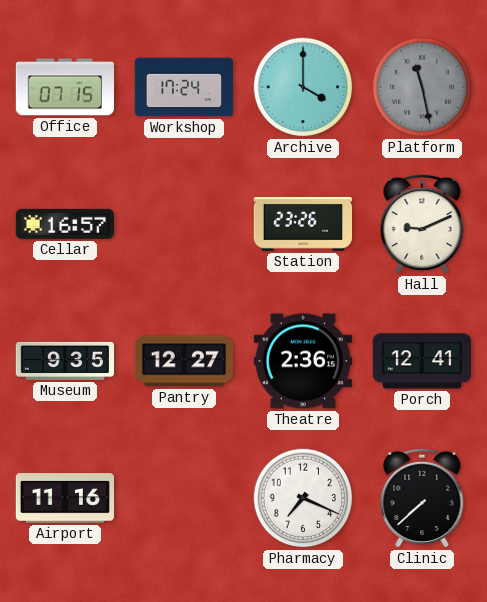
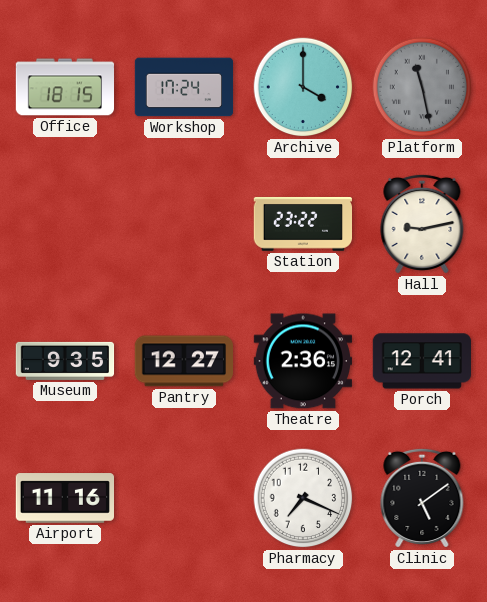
Office: 07:15 -> 18:15 (65, 87)
Cellar: 16:57 -> none (64, 224)
Station: 23:26 -> 23:22 (302, 224)
Hall: 9:11 -> 9:13 (422, 224)
Clinic: 7:38 -> 5:09 (422, 498)
